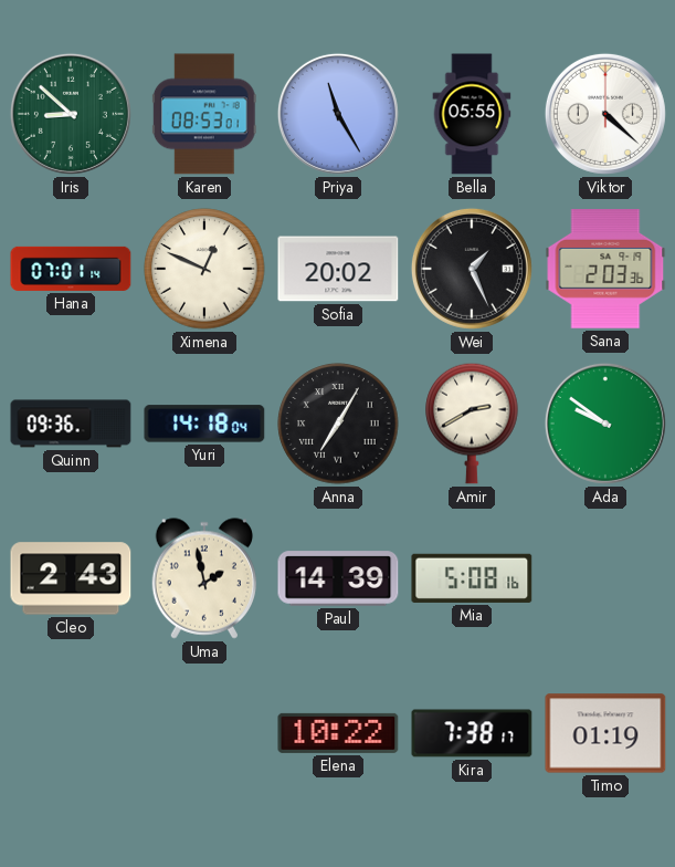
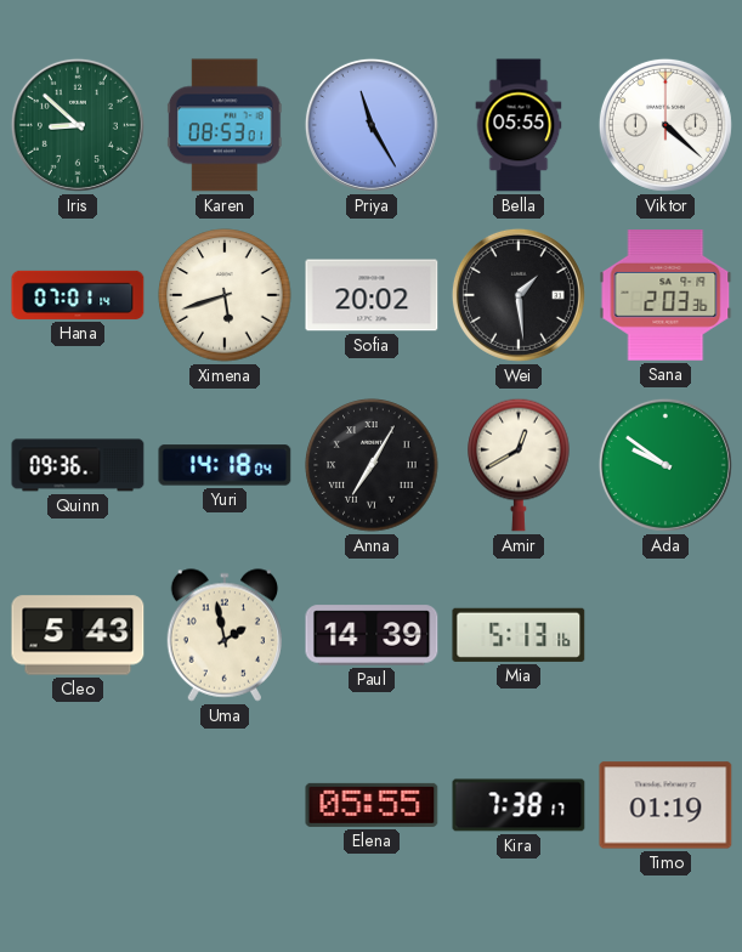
Ximena: 12:49 -> 5:42 (225, 295)
Wei: 1:26 -> 1:29 (519, 295)
Amir: 2:40 -> 12:40 (519, 465)
Cleo: 2:43 -> 5:43 (78, 635)
Mia: 5:08 -> 5:13 (519, 635)
Elena: 10:22 -> 05:55 (372, 805)
